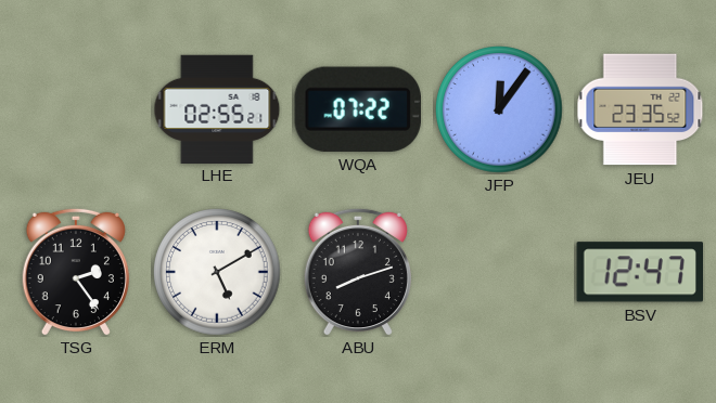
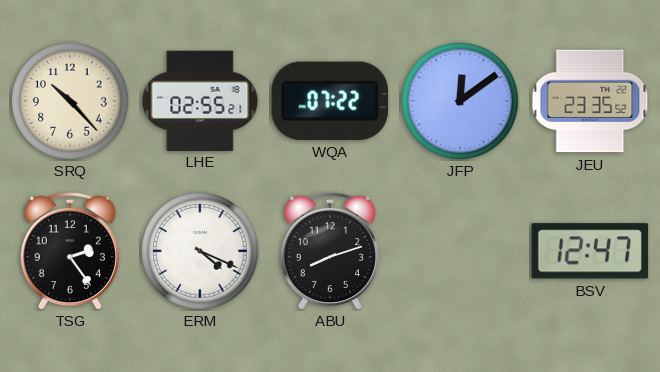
SRQ: none -> 10:23 (70, 101)
JFP: 12:06 -> 12:09 (460, 101)
ERM: 5:10 -> 4:19 (200, 251)
